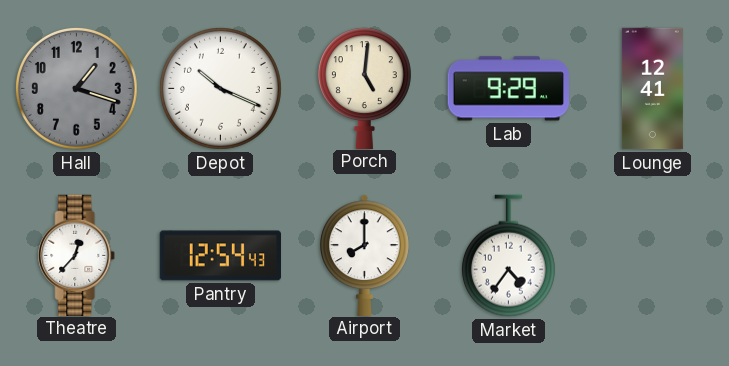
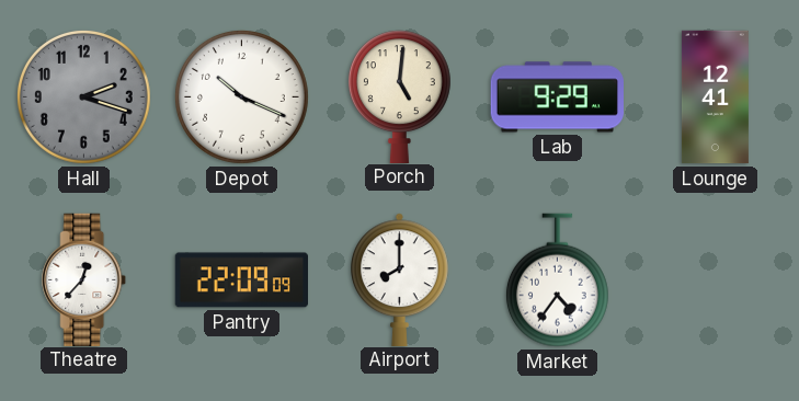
Hall: 1:18 -> 2:18 (83, 96)
Pantry: 12:54 -> 22:09 (241, 280)
